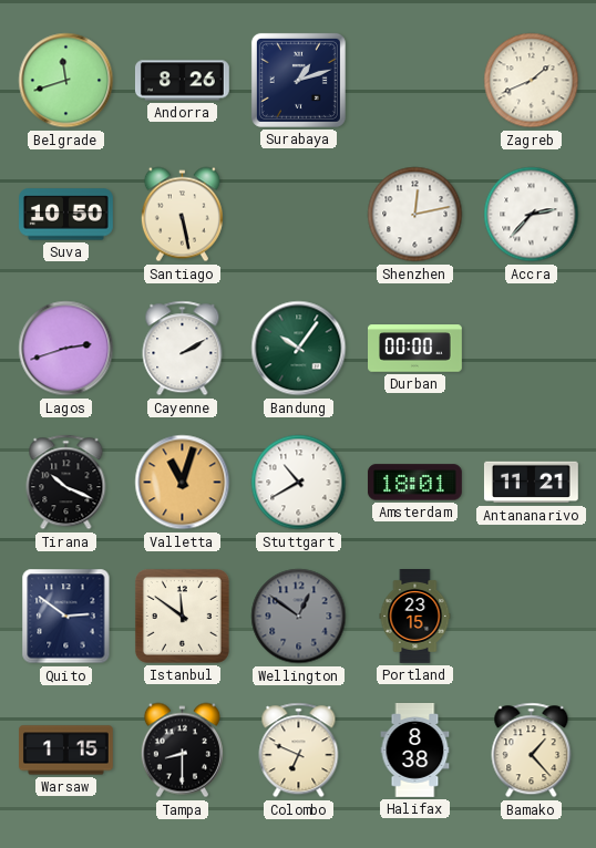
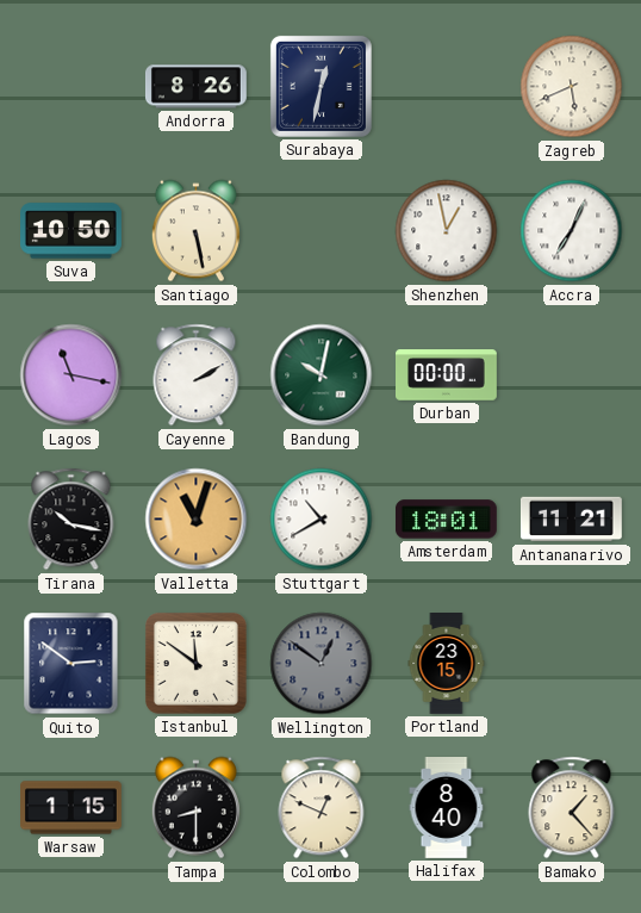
Belgrade: 11:42 -> none (66, 81)
Surabaya: 1:12 -> 12:32 (320, 86)
Zagreb: 1:41 -> 5:41 (572, 87)
Shenzhen: 12:13 -> 12:58 (447, 231)
Accra: 2:37 -> 7:04 (572, 231)
Lagos: 2:42 -> 11:17 (71, 375)
Bandung: 10:06 -> 10:02 (322, 375)
Tirana: 10:19 -> 10:17 (71, 520)
Colombo: 6:49 -> 12:49 (322, 808)
Halifax: 8:38 -> 8:40 (447, 808)
